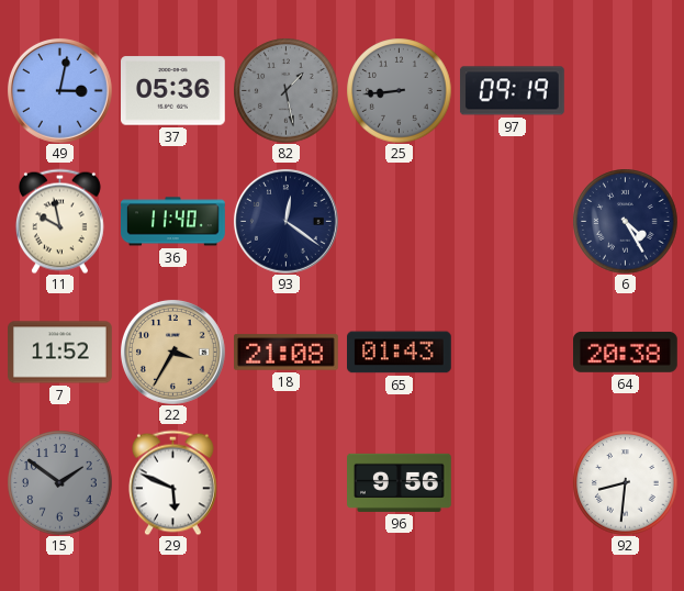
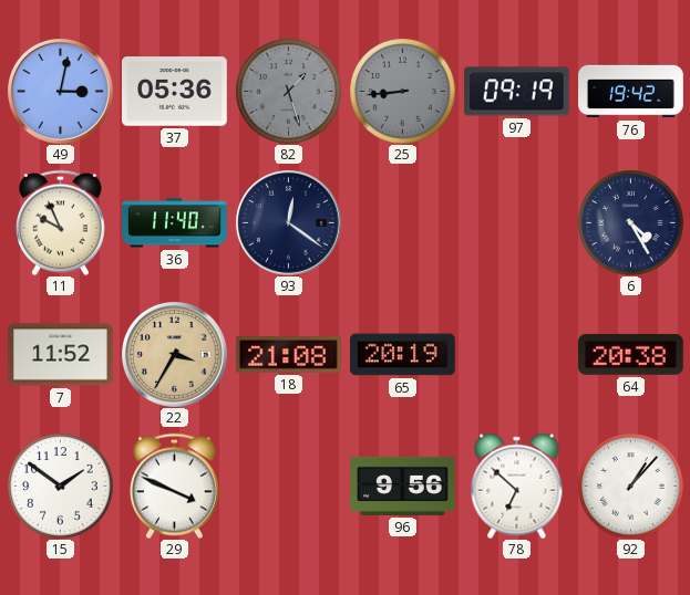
82: 1:28 -> 1:27 (288, 91)
76: none -> 19:42 (631, 92)
11: 9:58 -> 9:56 (60, 222)
65: 01:43 -> 20:19 (403, 355)
15 dial: grey -> white (60, 486)
29: 5:49 -> 3:49 (174, 486)
78: none -> 6:52 (517, 486)
92: 8:31 -> 1:07 (630, 486)
